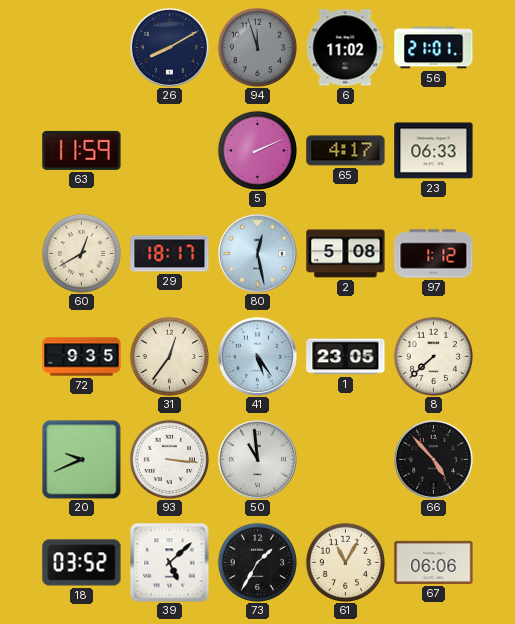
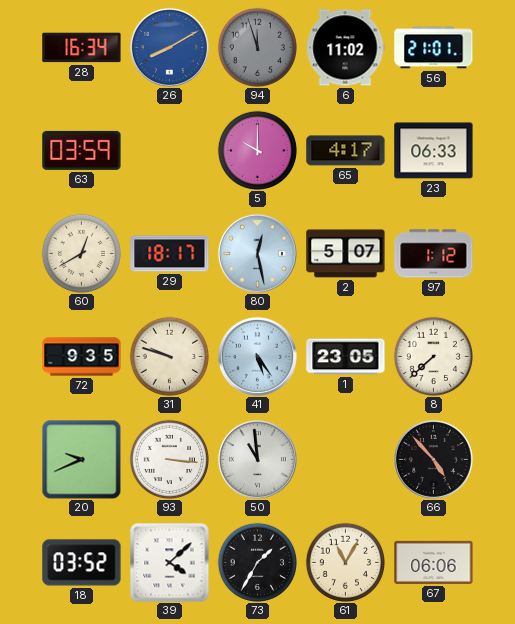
28: none -> 16:34 (82, 48)
26 dial: navy -> blue (169, 47)
63: 11:59 -> 03:59 (82, 150)
5: 2:11 -> 10:00 (257, 150)
2: 5:08 -> 5:07 (346, 254)
31: 12:36 -> 9:48 (169, 356)
39: 5:08 -> 4:08 (170, 563)
